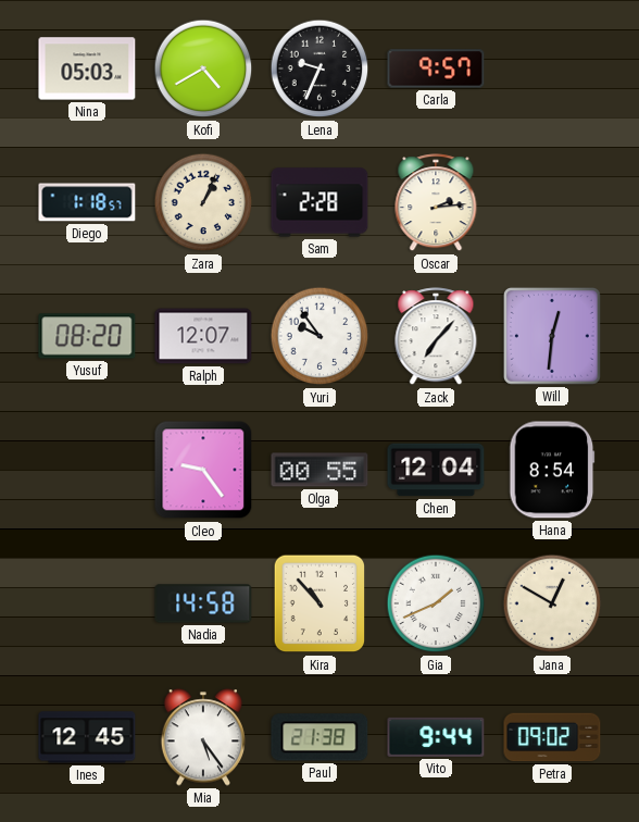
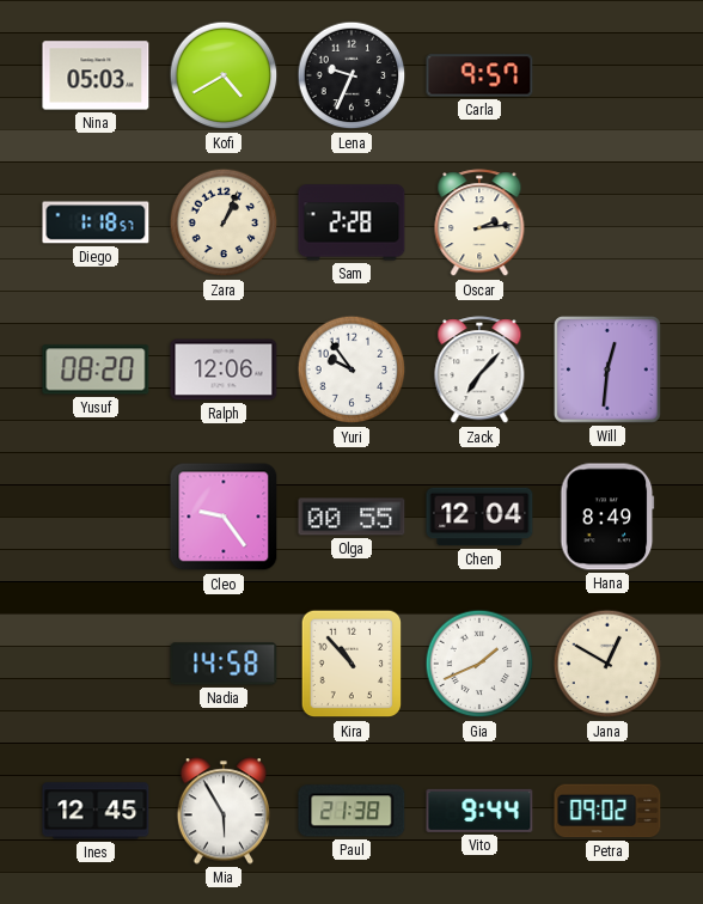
Ralph: 12:07 -> 12:06 (224, 369)
Hana: 8:54 -> 8:49 (607, 517)
Mia: 5:24 -> 5:55 (222, 811)
